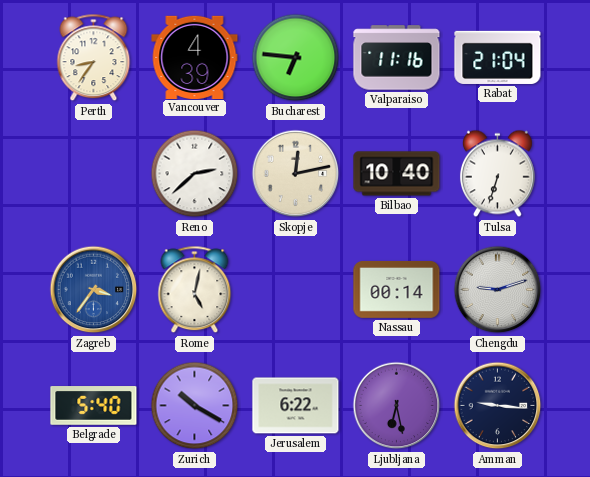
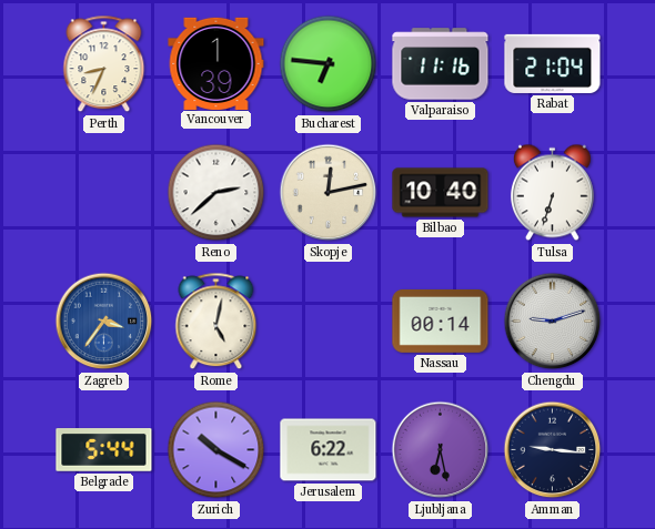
Perth: 8:36 -> 8:34 (104, 64)
Vancouver: 4:39 -> 1:39 (216, 63)
Belgrade: 5:40 -> 5:44 (104, 450)
